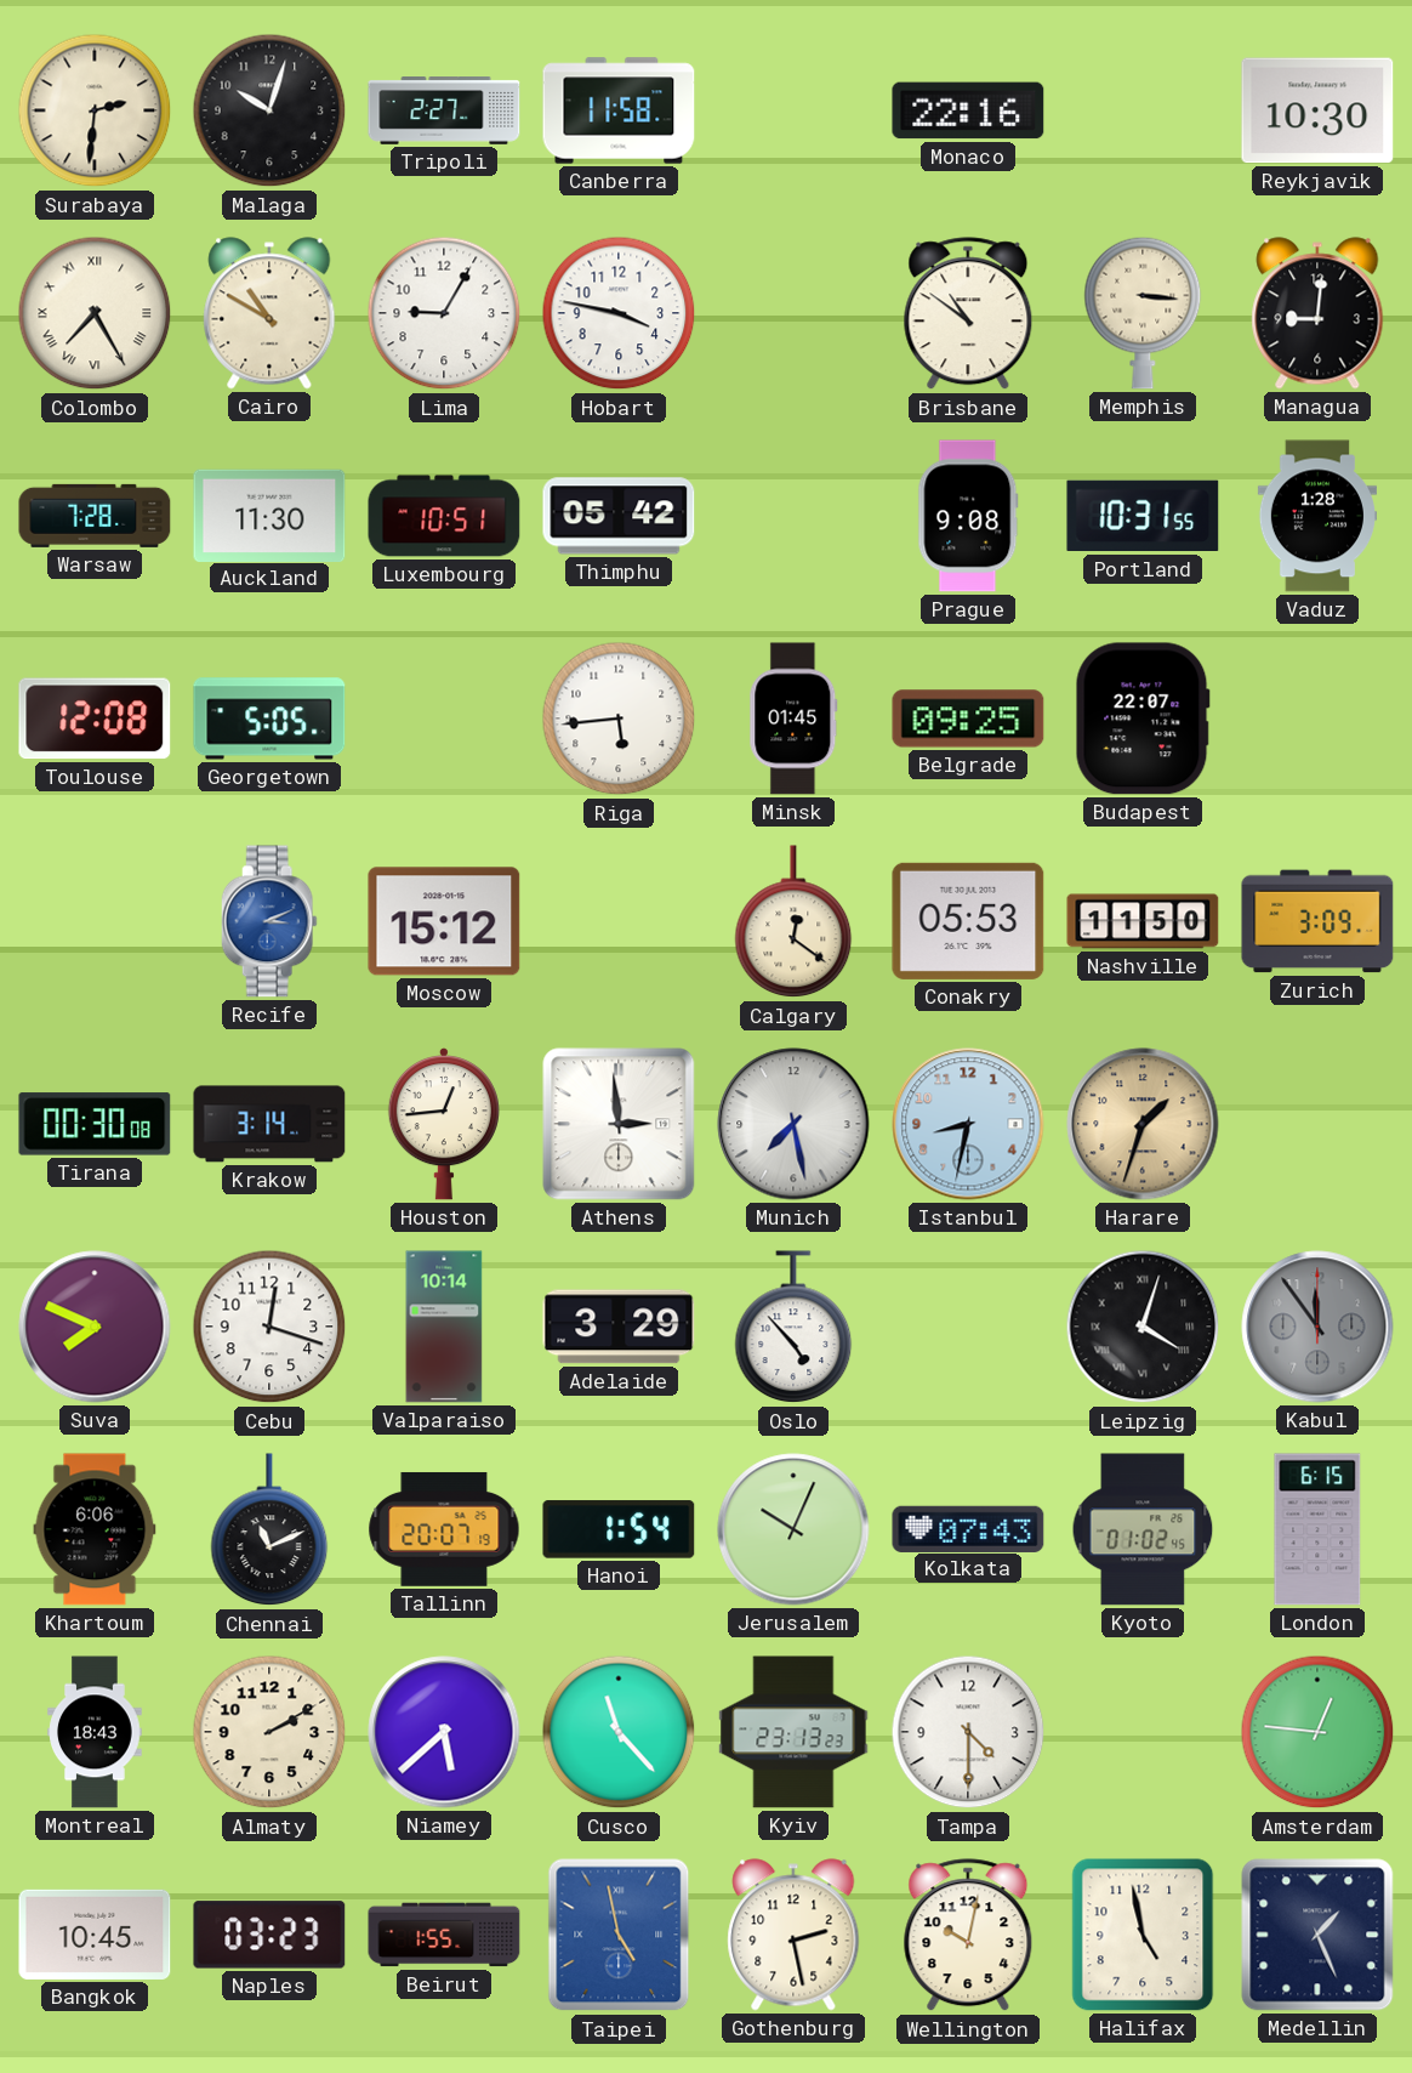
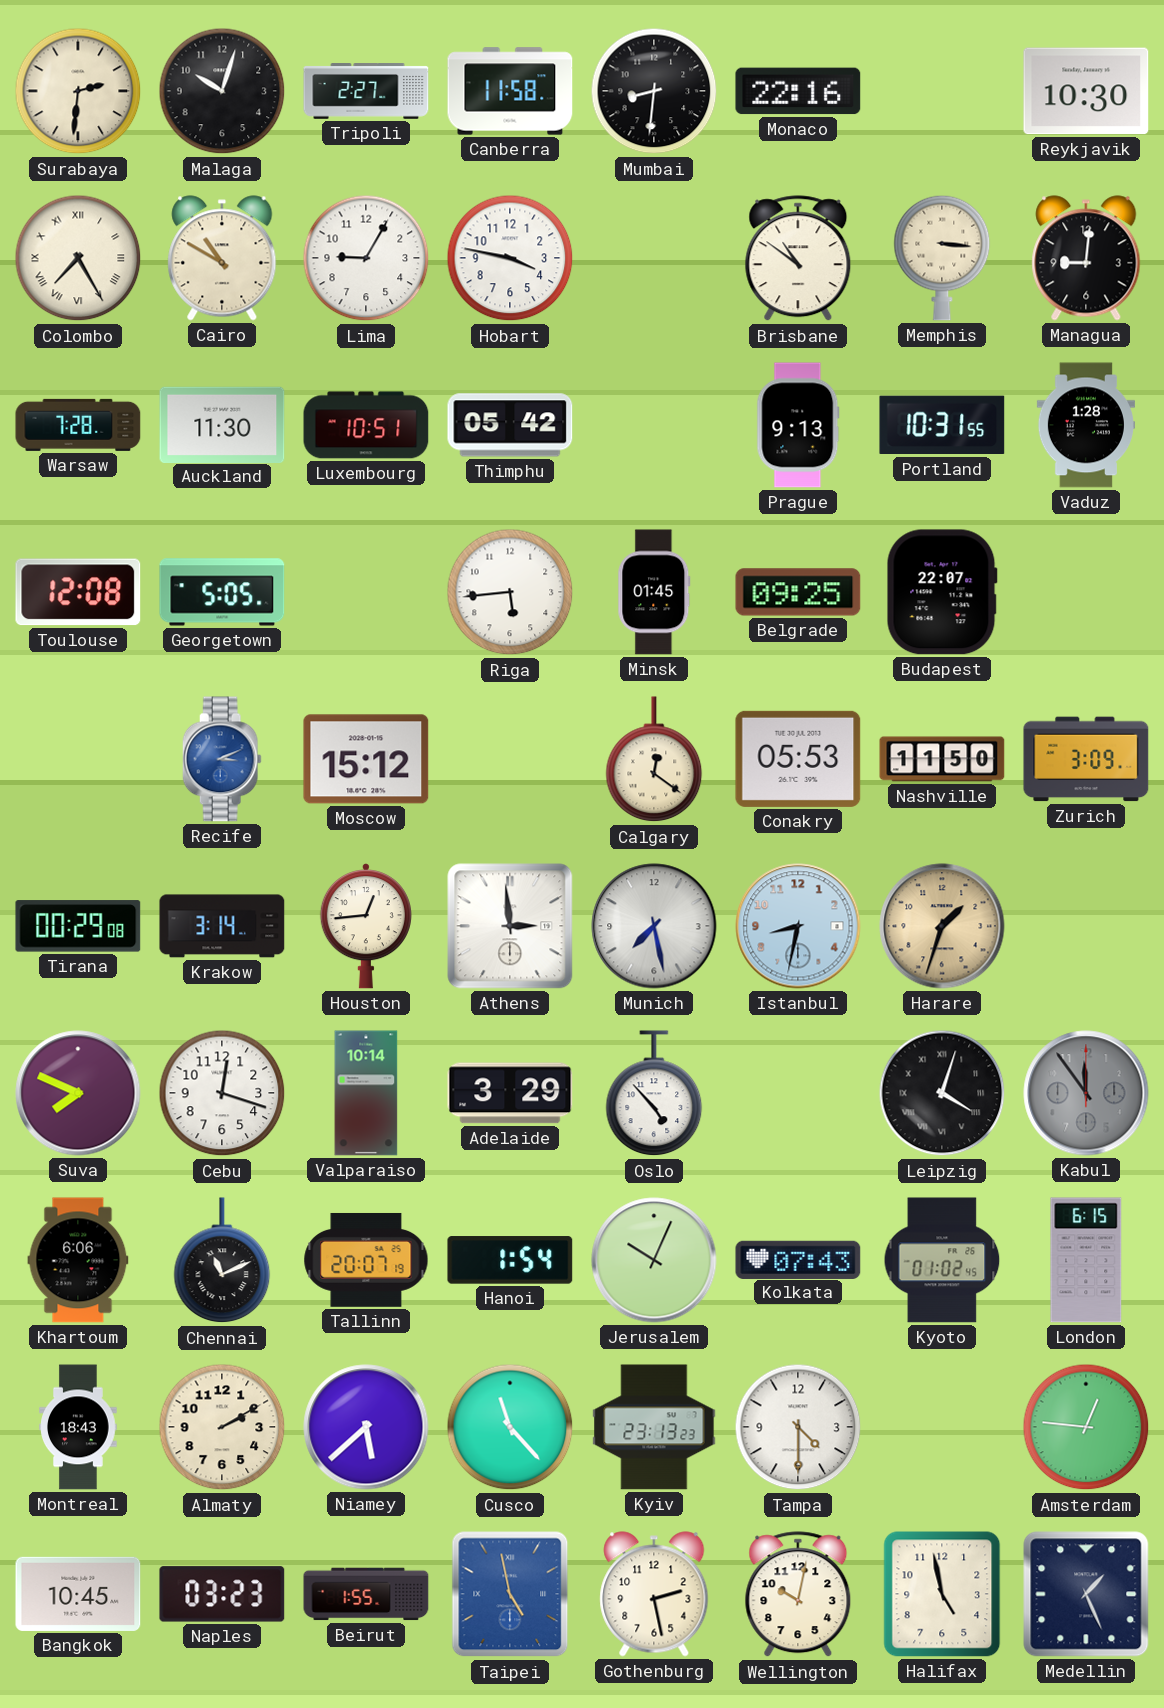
Mumbai: none -> 8:31 (654, 91)
Prague: 9:08 -> 9:13 (798, 425)
Tirana: 00:30 -> 00:29 (78, 926)
